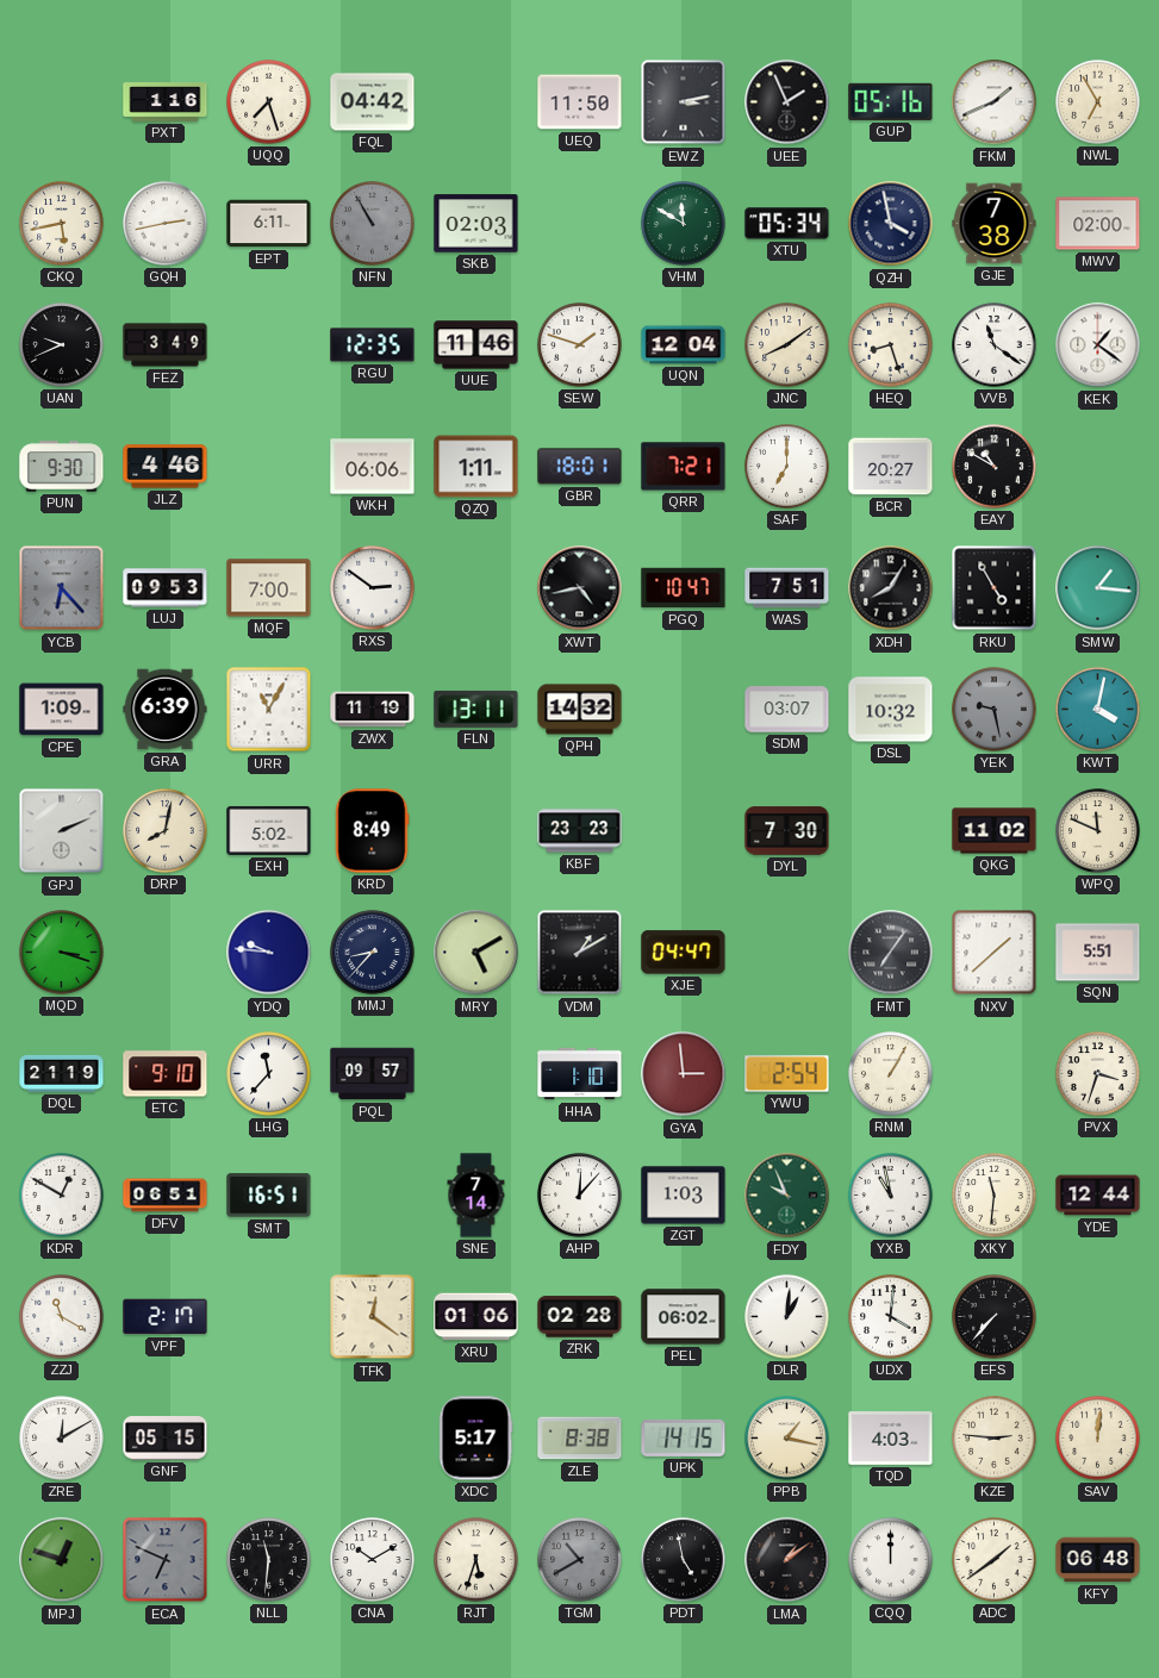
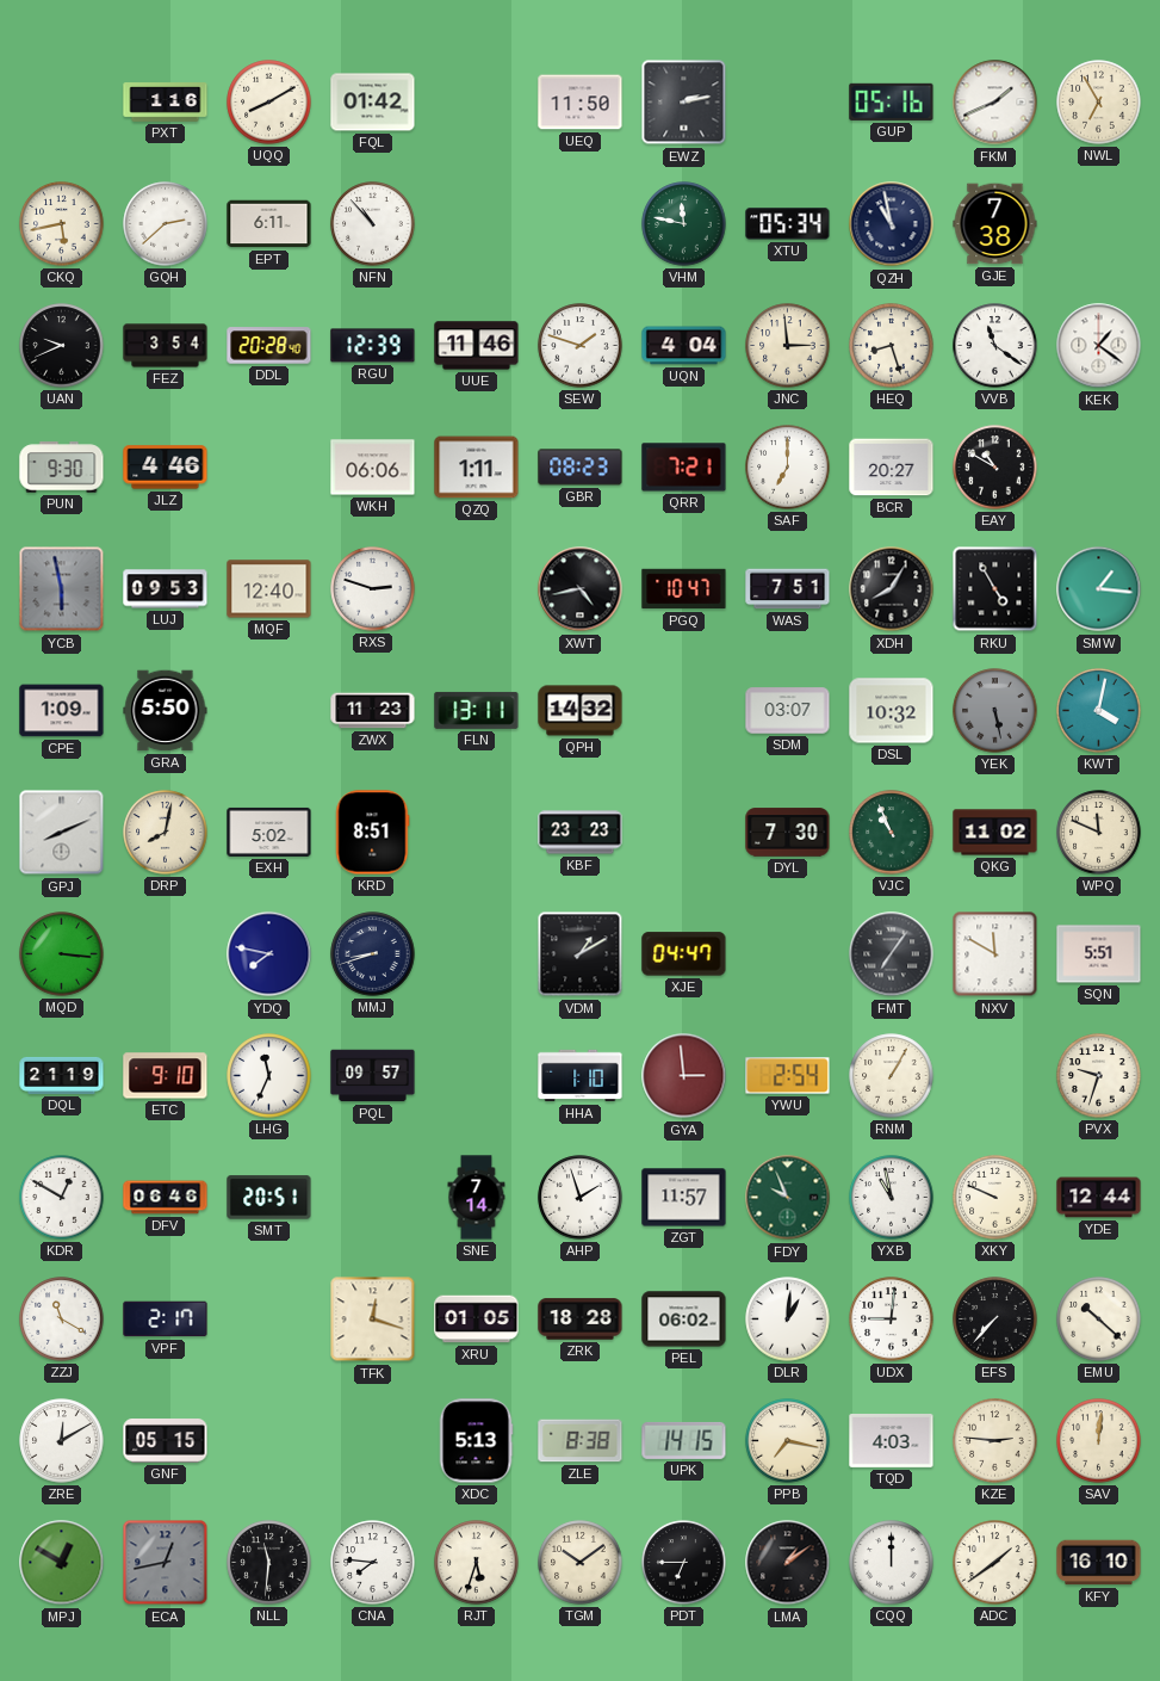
UQQ: 7:27 -> 8:10 (269, 103)
FQL: 04:42 -> 01:42 (373, 103)
EWZ: 3:13 -> 2:13 (684, 103)
UEE: 1:56 -> none (787, 102)
GQH: 2:43 -> 2:38 (166, 224)
NFN: 10:55 -> 10:53 (373, 224)
NFN dial: grey -> white (373, 224)
SKB: 02:03 -> none (476, 224)
VHM: 11:50 -> 11:47 (684, 224)
QZH: 3:58 -> 10:58 (892, 224)
MWV: 02:00 -> none (1098, 224)
FEZ: 3:49 -> 3:54 (166, 346)
DDL: none -> 20:28 (269, 346)
RGU: 12:35 -> 12:39 (373, 346)
UQN: 12:04 -> 4:04 (684, 346)
JNC: 8:09 -> 2:59 (788, 346)
GBR: 18:01 -> 08:23 (581, 468)
YCB: 6:23 -> 5:58 (62, 589)
MQF: 7:00 -> 12:40 (269, 589)
RXS: 2:51 -> 2:48 (373, 589)
GRA: 6:39 -> 5:50 (166, 711)
URR: 11:05 -> none (269, 710)
ZWX: 11:19 -> 11:23 (373, 711)
YEK: 9:28 -> 5:28 (995, 711)
GPJ: 2:11 -> 8:11 (62, 833)
KRD: 8:49 -> 8:51 (372, 833)
VJC: none -> 10:56 (892, 833)
MQD: 3:18 -> 3:16 (62, 954)
YDQ: 9:46 -> 7:47 (269, 954)
MMJ: 8:37 -> 8:42 (373, 954)
MRY: 5:10 -> none (476, 953)
NXV: 1:38 -> 11:50 (995, 954)
LHG: 11:37 -> 11:34 (269, 1076)
PVX: 3:33 -> 9:33 (1099, 1076)
DFV: 06:51 -> 06:46 (166, 1198)
SMT: 16:51 -> 20:51 (269, 1198)
AHP: 12:07 -> 1:57 (581, 1198)
ZGT: 1:03 -> 11:57 (684, 1198)
XKY: 11:31 -> 9:49 (995, 1198)
TFK: 12:21 -> 12:18 (373, 1320)
XRU: 01:06 -> 01:05 (477, 1320)
ZRK: 02:28 -> 18:28 (581, 1320)
UDX: 4:01 -> 9:01 (892, 1320)
EMU: none -> 10:22 (1099, 1320)
XDC: 5:17 -> 5:13 (476, 1441)
PPB: 1:17 -> 7:17 (788, 1441)
MPJ: 12:48 -> 12:50 (62, 1563)
ECA: 6:49 -> 12:43 (166, 1563)
CNA: 10:10 -> 7:46 (373, 1563)
TGM: 10:40 -> 10:09 (581, 1563)
TGM dial: grey -> cream (581, 1563)
PDT: 4:58 -> 6:45 (684, 1563)
KFY: 06:48 -> 16:10 (1099, 1563)
